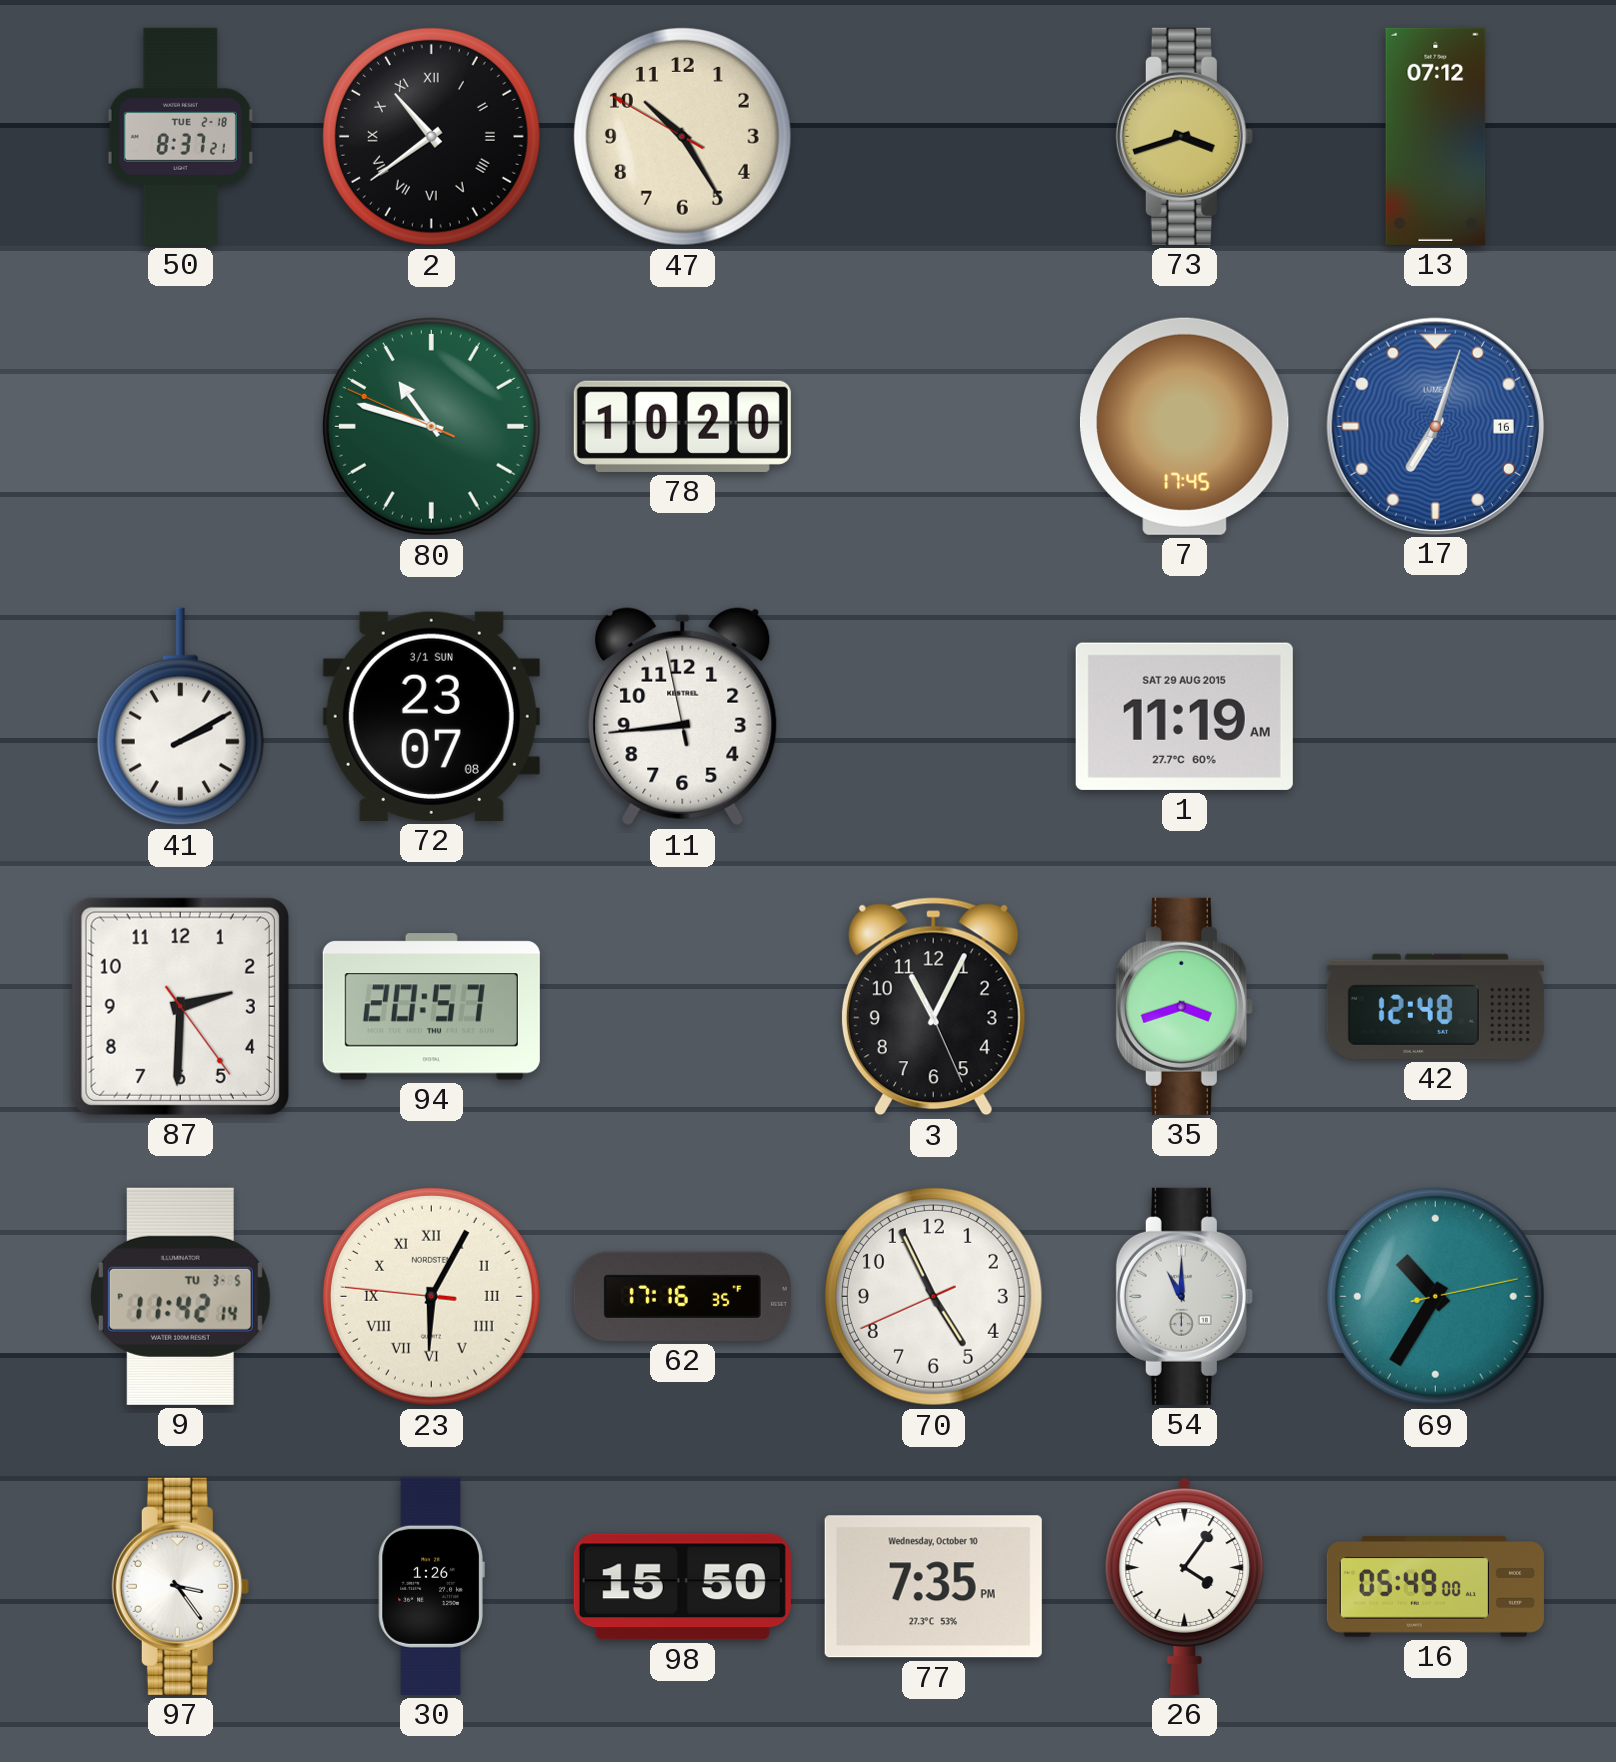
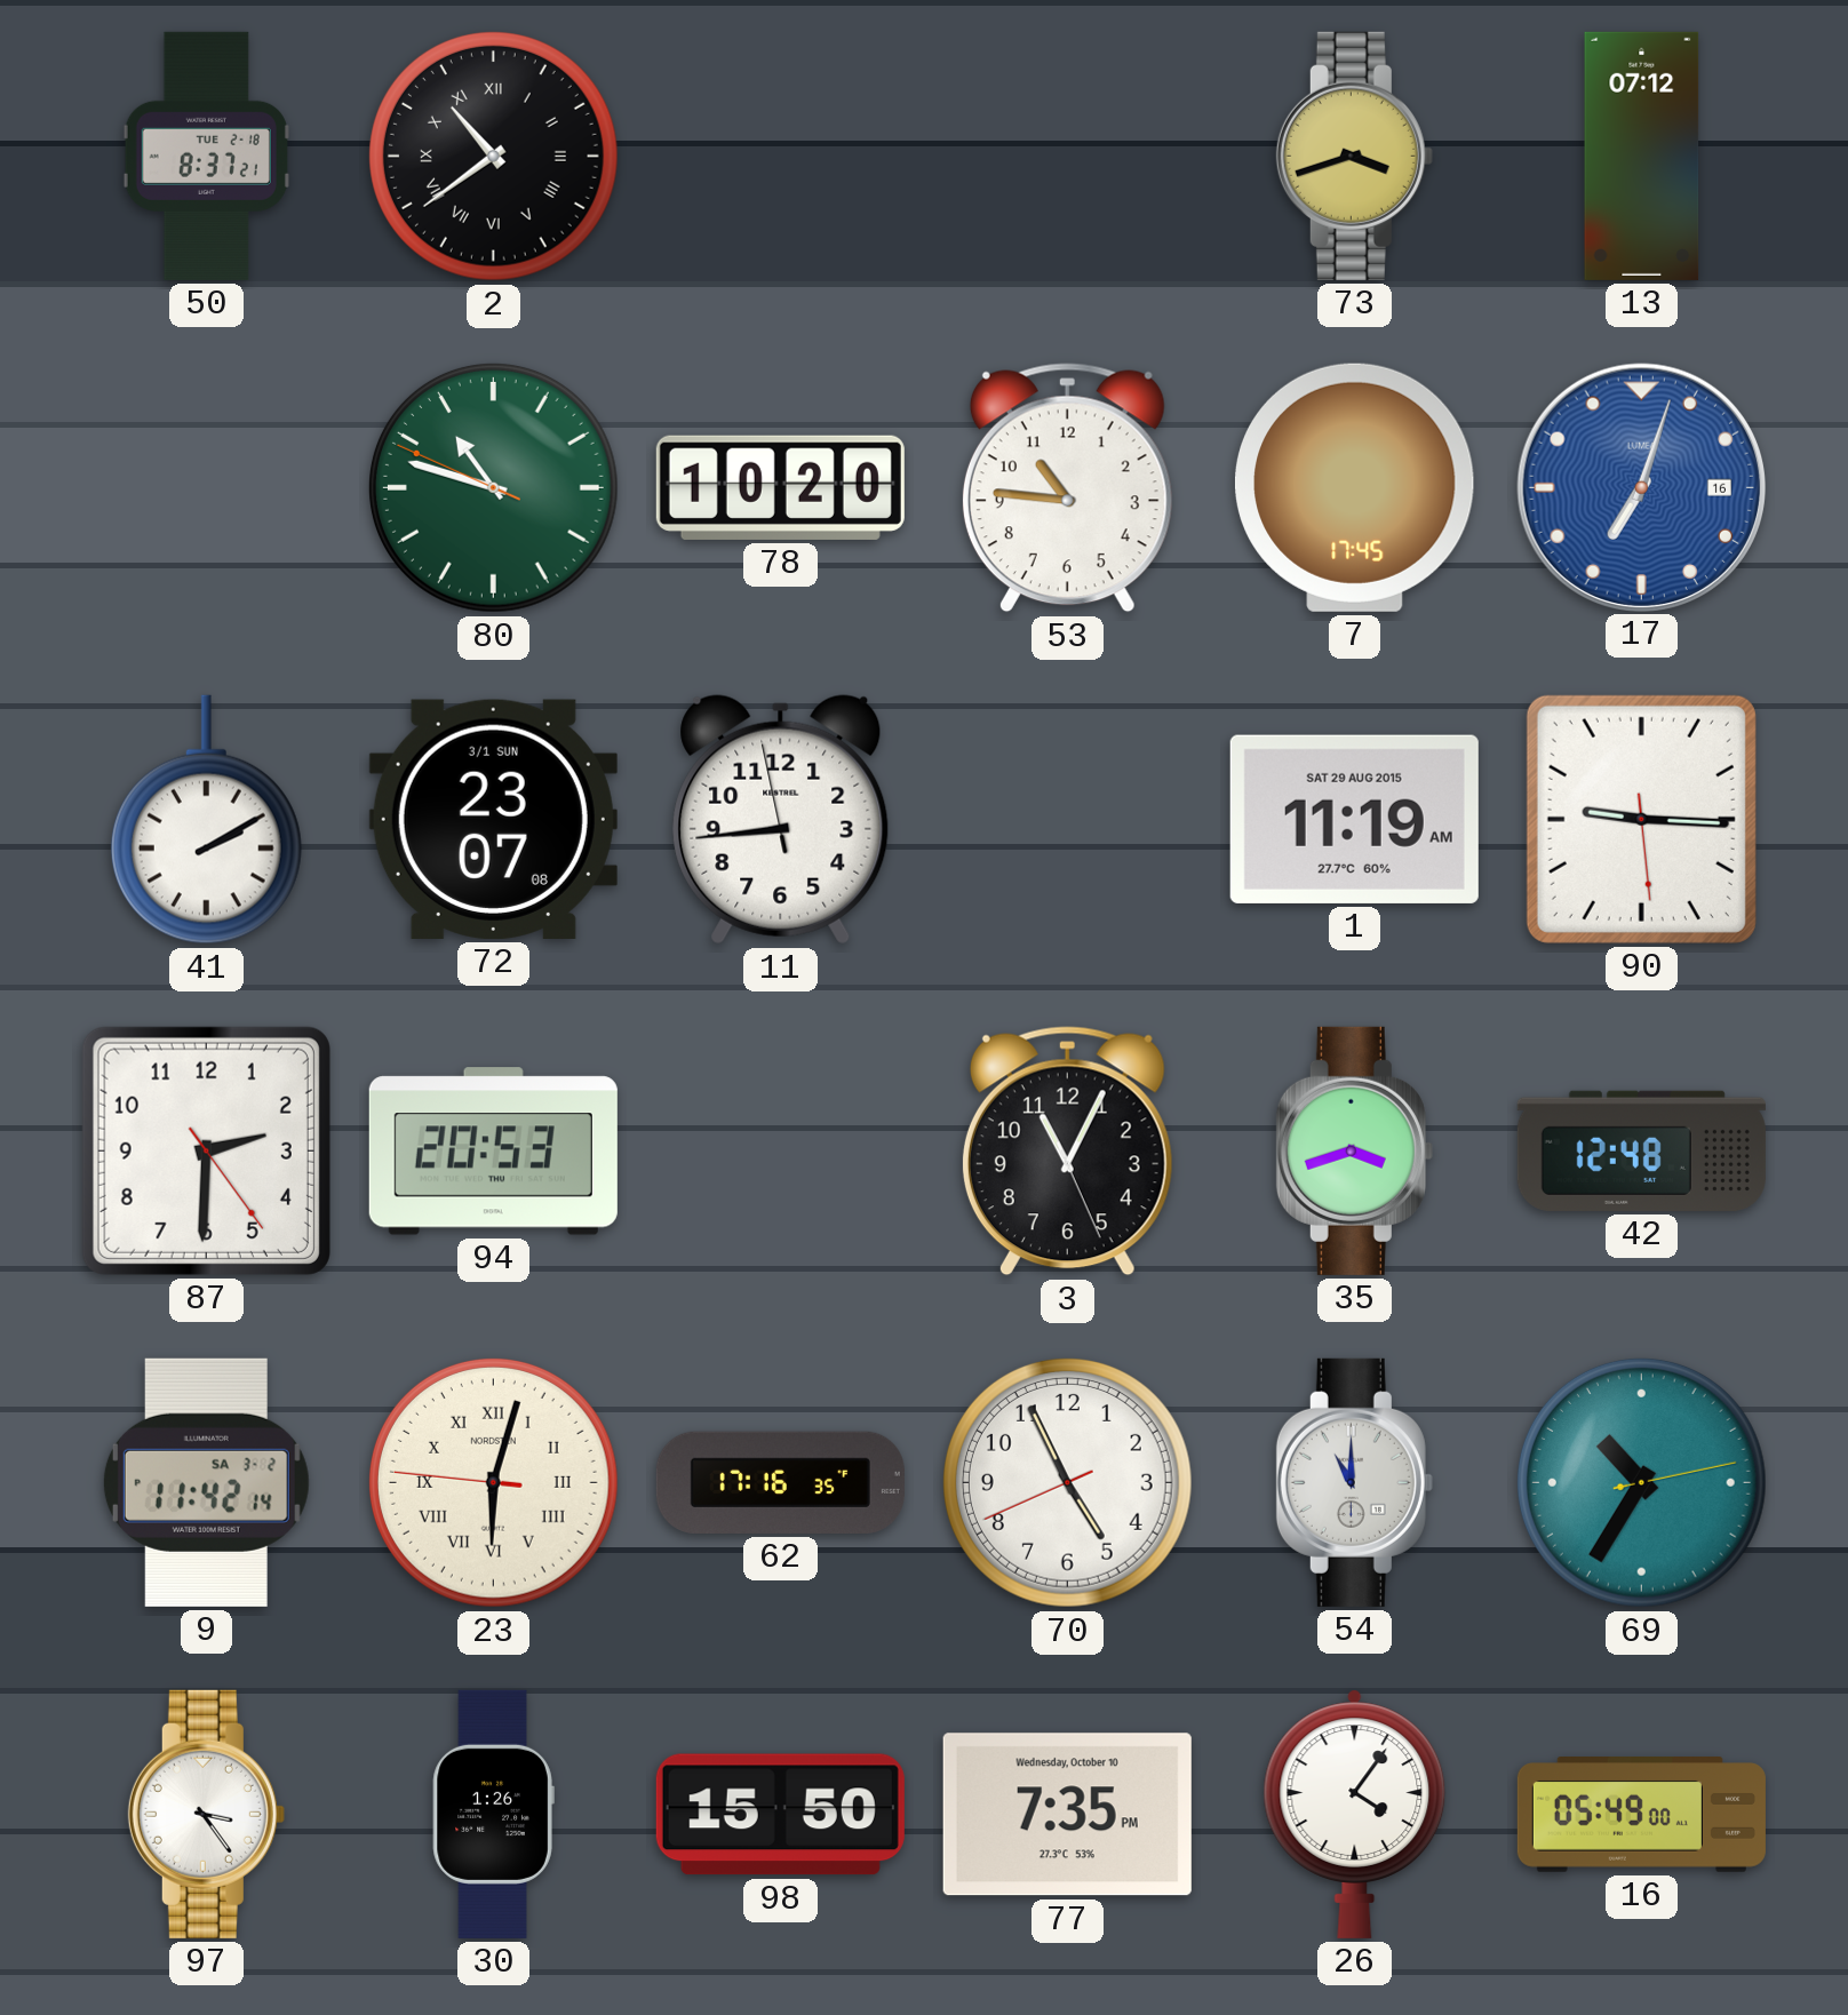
47: 10:24 -> none (682, 136)
53: none -> 10:46 (1067, 488)
90: none -> 9:15 (1641, 819)
94: 20:57 -> 20:53 (493, 1152)
9 date: TU 3-5 -> SA 3-2 (206, 1482)
23: 6:04 -> 6:02 (493, 1482)
